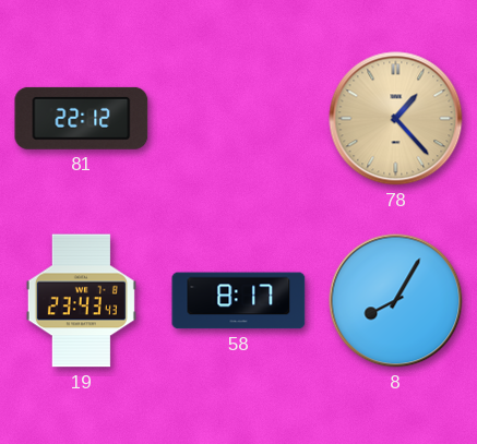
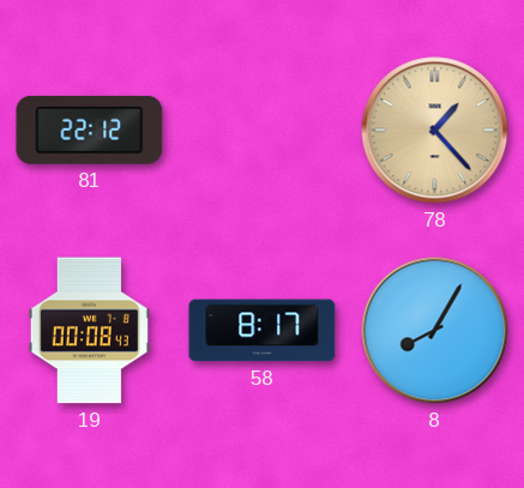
19: 23:43 -> 00:08 (89, 331)
